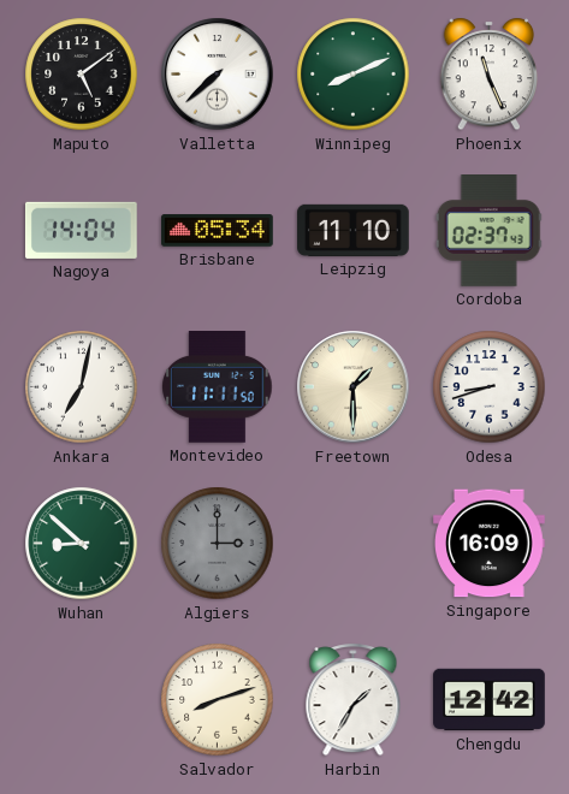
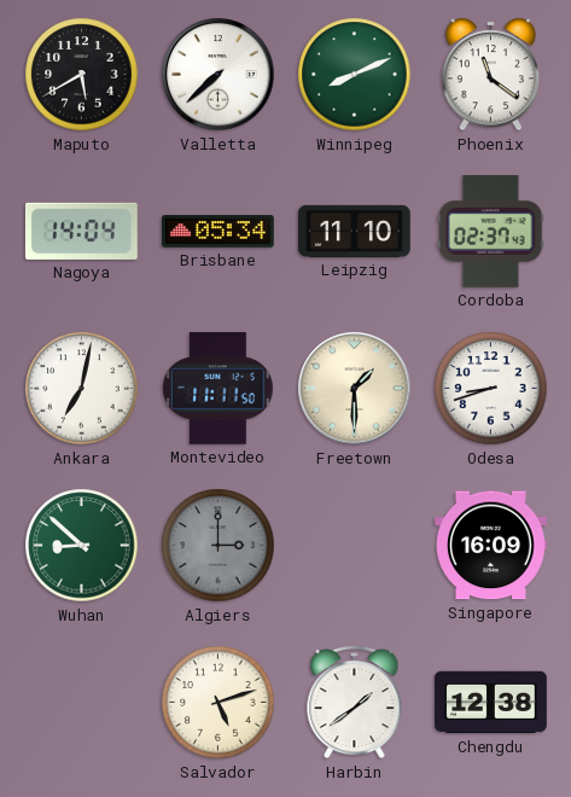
Maputo: 5:09 -> 5:40 (82, 75)
Phoenix: 11:26 -> 11:21 (491, 75)
Salvador: 8:12 -> 5:12 (219, 703)
Harbin: 1:35 -> 1:39 (355, 703)
Chengdu: 12:42 -> 12:38 (491, 703)
